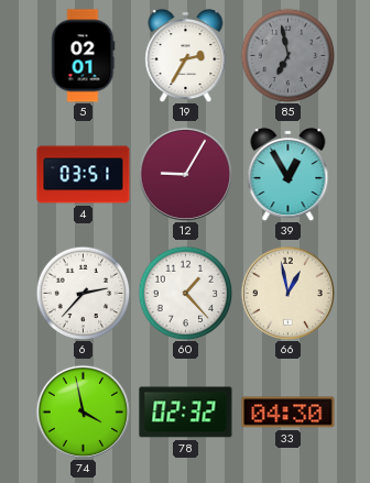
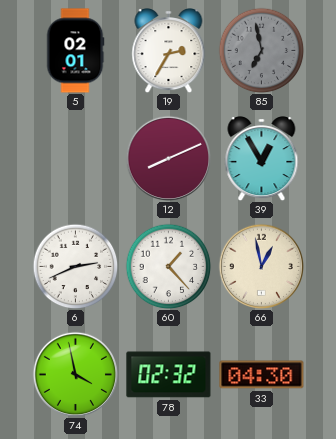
4: 03:51 -> none (84, 175)
12: 9:05 -> 8:11 (168, 158)
6: 2:37 -> 2:41 (75, 266)
